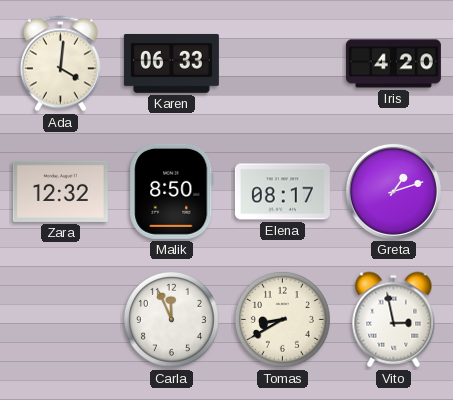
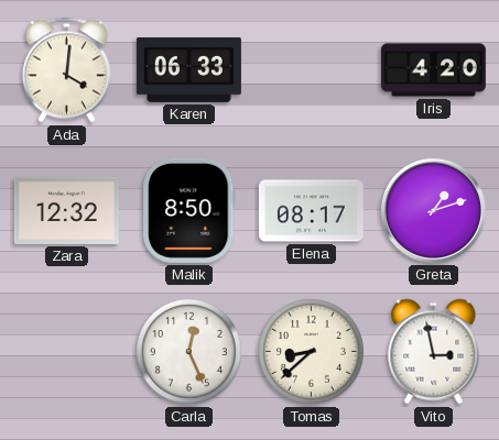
Carla: 11:56 -> 12:26 (188, 351)
Tomas: 8:40 -> 8:38 (311, 351)
